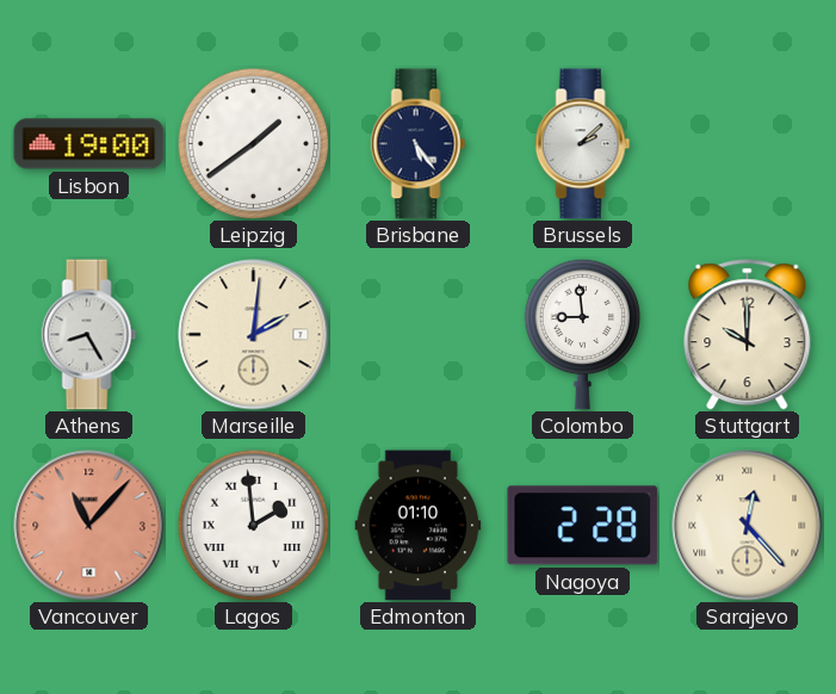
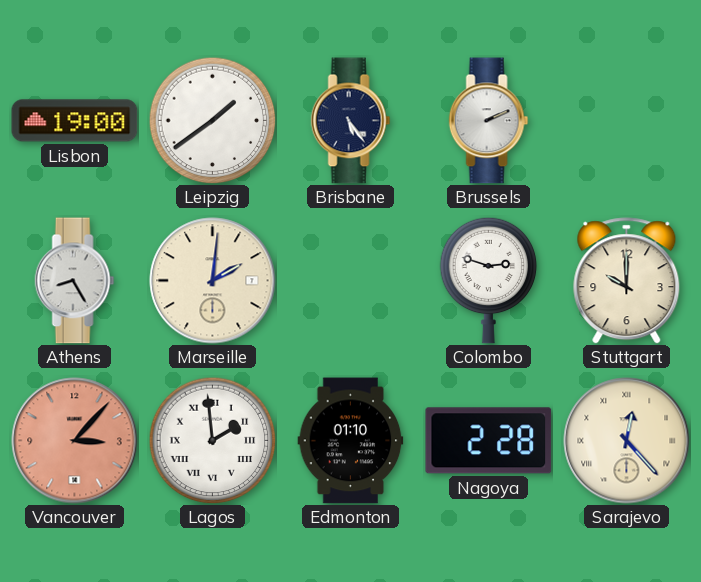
Brussels: 2:08 -> 2:11 (489, 121)
Colombo: 8:59 -> 2:48 (489, 280)
Vancouver: 11:07 -> 3:07 (75, 441)
